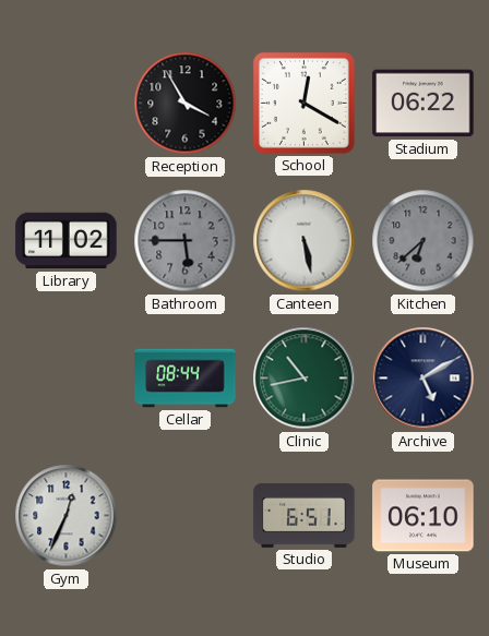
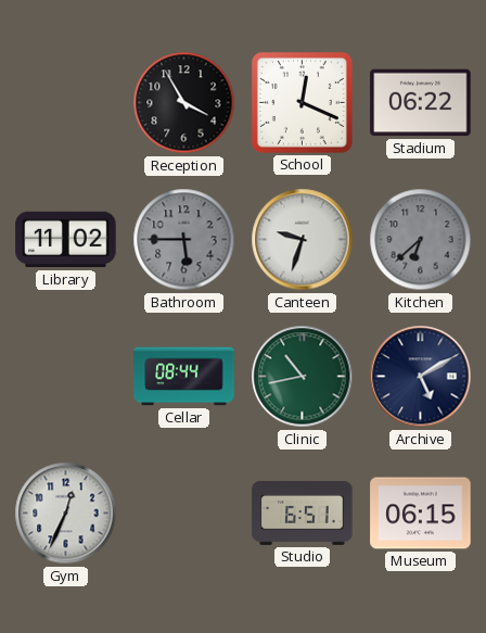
School: 12:20 -> 12:19 (302, 102)
Canteen: 5:28 -> 9:33 (303, 240)
Museum: 06:10 -> 06:15 (421, 514)
